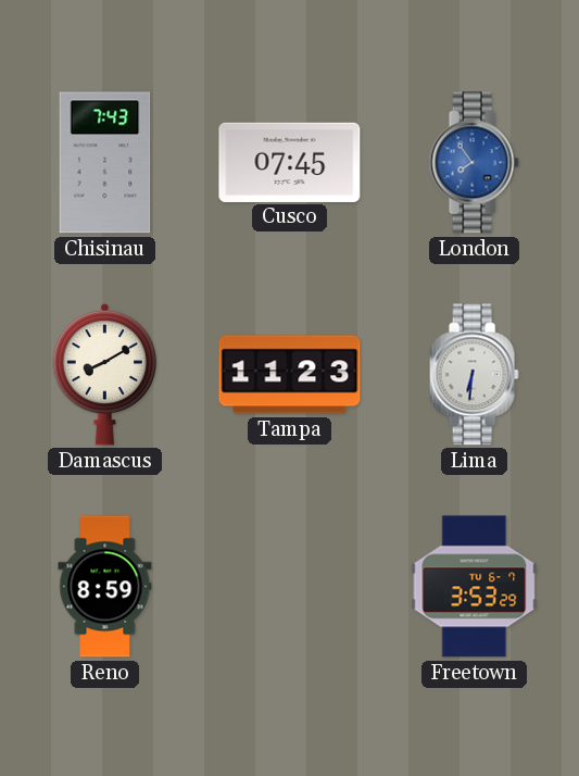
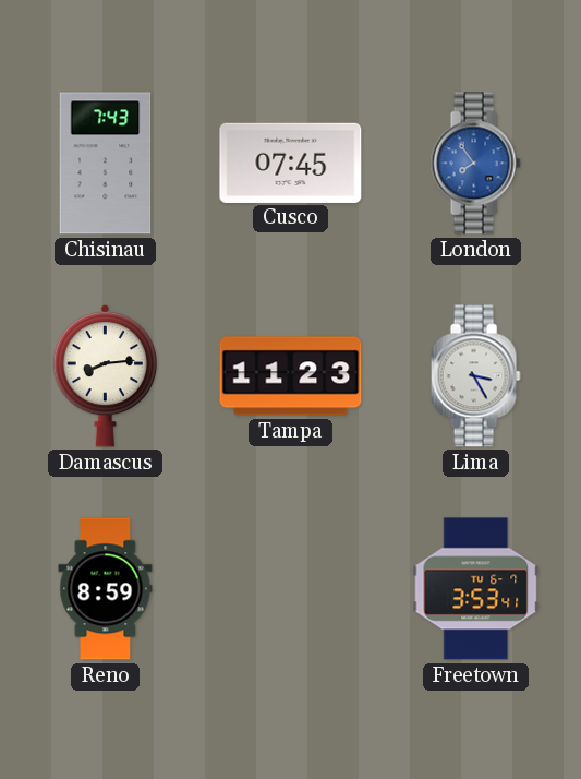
Damascus: 8:10 -> 8:14 (106, 375)
Lima: 6:31 -> 3:25 (475, 376)
Freetown: 3:53:29 -> 3:53:41 (476, 589)
